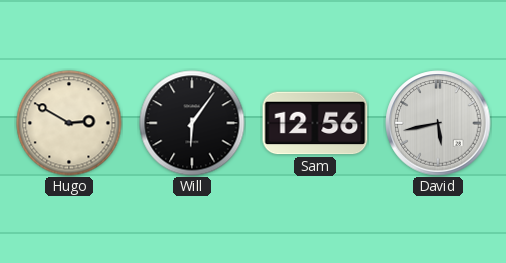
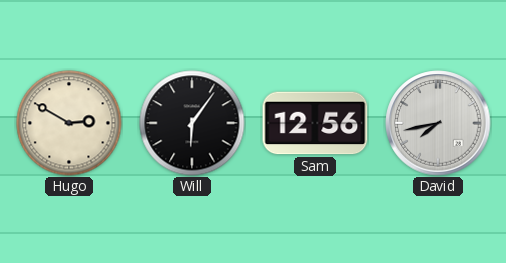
David: 5:43 -> 7:43 (438, 123)
